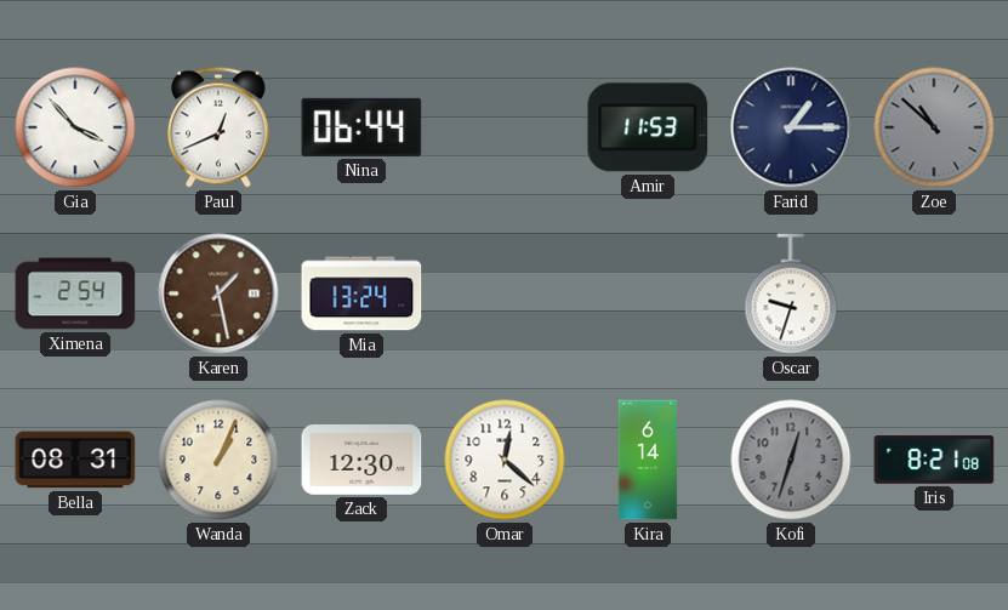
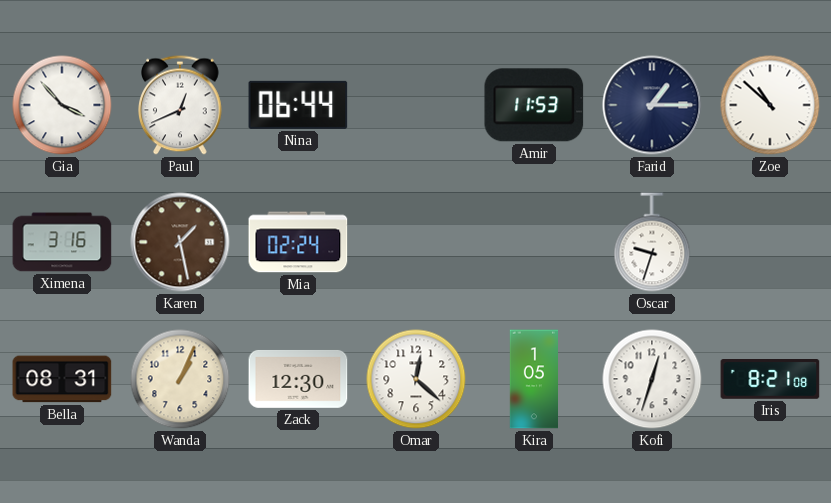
Zoe dial: grey -> white (770, 105)
Ximena: 2:54 -> 3:16 (62, 242)
Mia: 13:24 -> 02:24 (298, 242)
Kira: 6:14 -> 1:05 (534, 379)
Kofi dial: grey -> white (652, 379)
